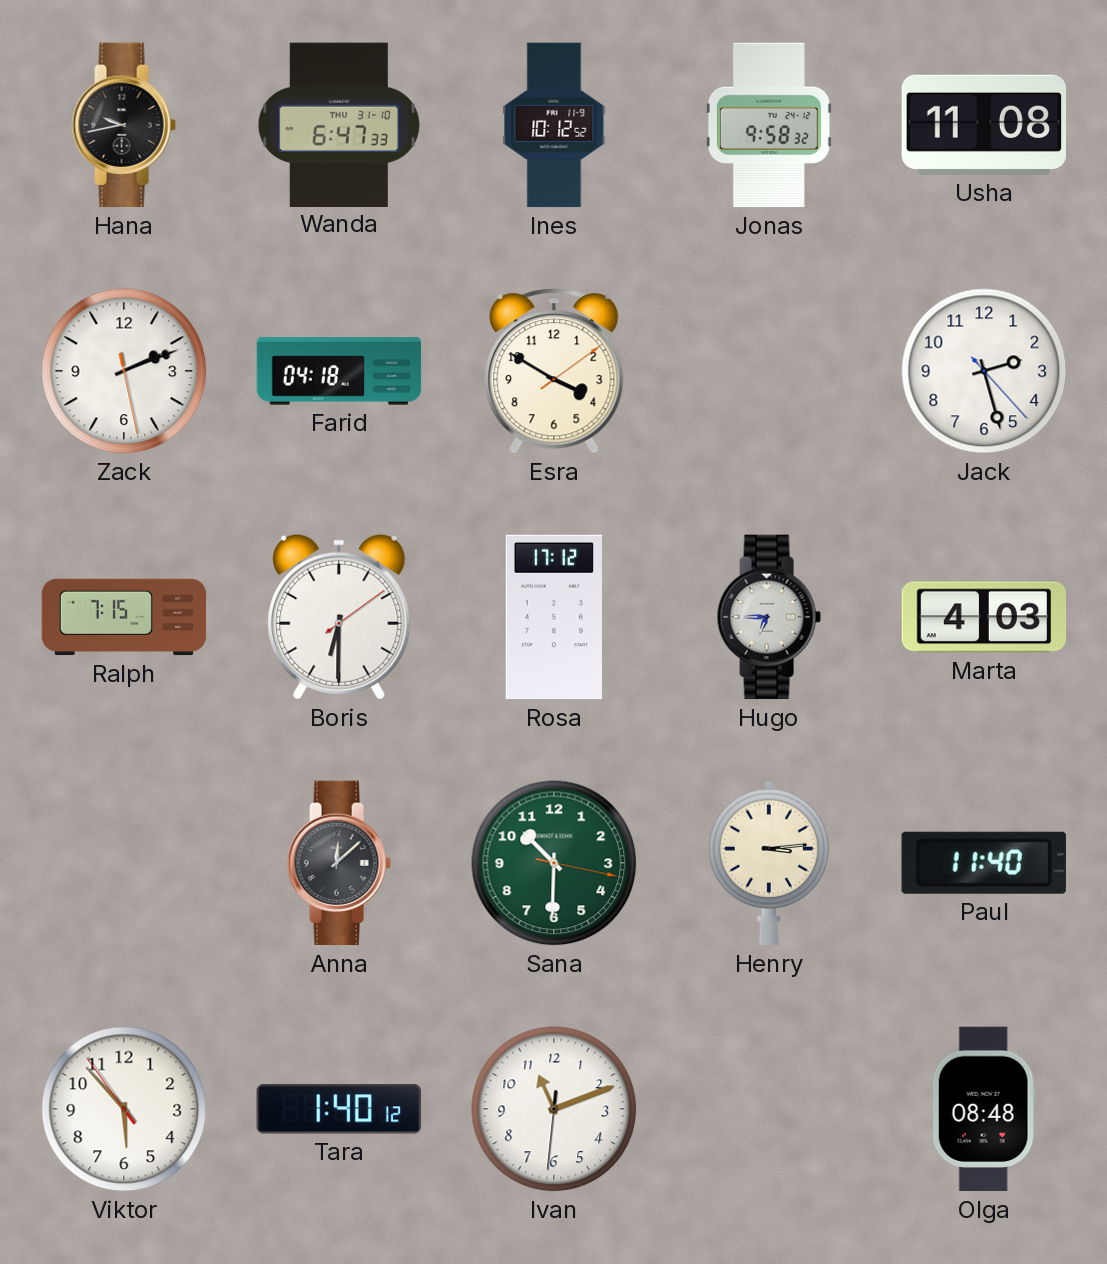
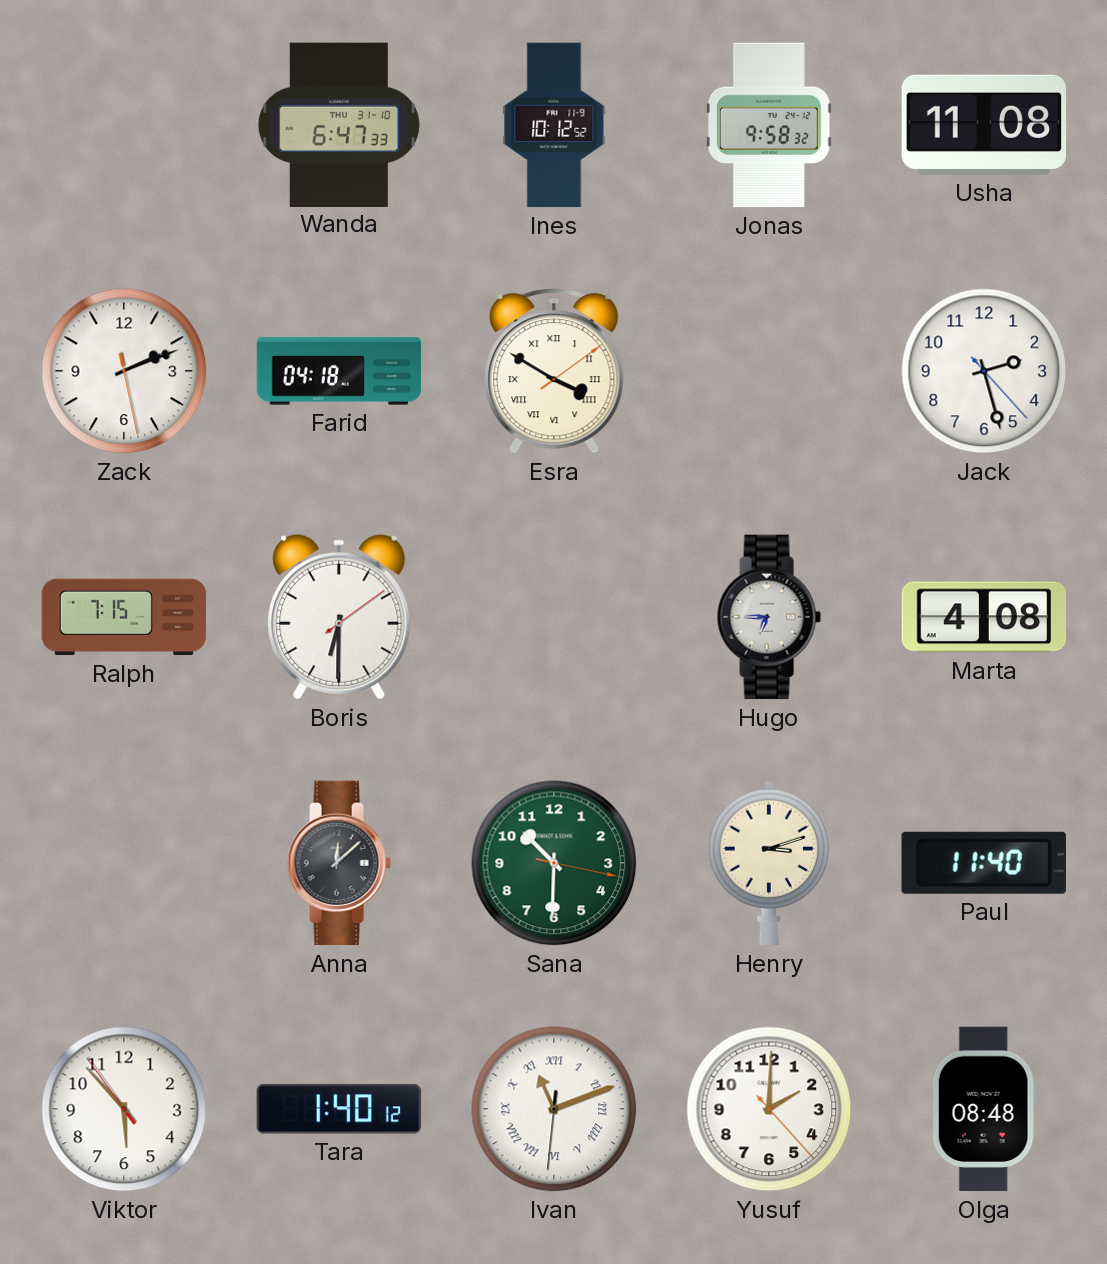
Hana: 9:43 -> none (124, 125)
Esra numerals: Arabic -> Roman (554, 371)
Rosa: 17:12 -> none (553, 617)
Marta: 4:03 -> 4:08 (984, 617)
Henry: 3:14 -> 3:12 (769, 863)
Ivan numerals: Arabic -> Roman (554, 1109)
Yusuf: none -> 2:00 (769, 1109)
